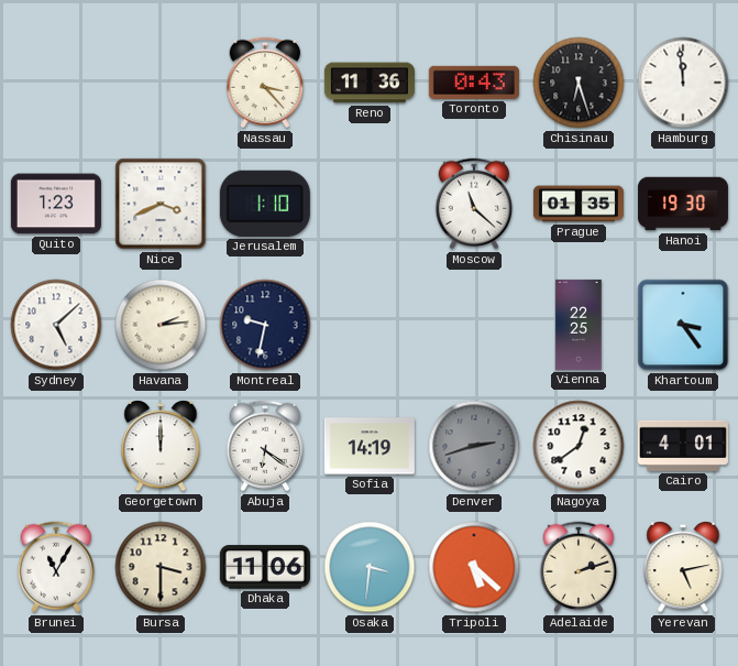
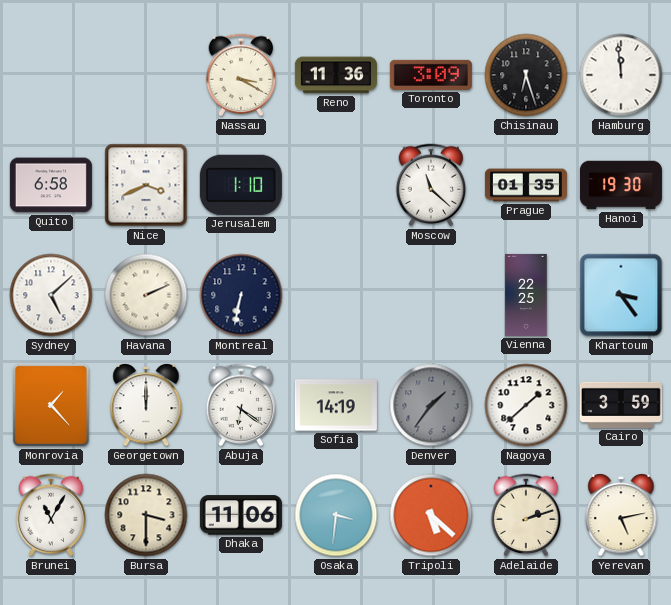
Nassau: 3:23 -> 3:20 (241, 75)
Toronto: 0:43 -> 3:09 (431, 75)
Quito: 1:23 -> 6:58 (51, 185)
Havana: 2:14 -> 2:11 (146, 295)
Montreal: 9:32 -> 6:32 (241, 295)
Monrovia: none -> 1:23 (51, 405)
Denver: 2:42 -> 1:36 (431, 405)
Nagoya: 12:39 -> 1:38 (526, 405)
Cairo: 4:01 -> 3:59 (621, 405)
